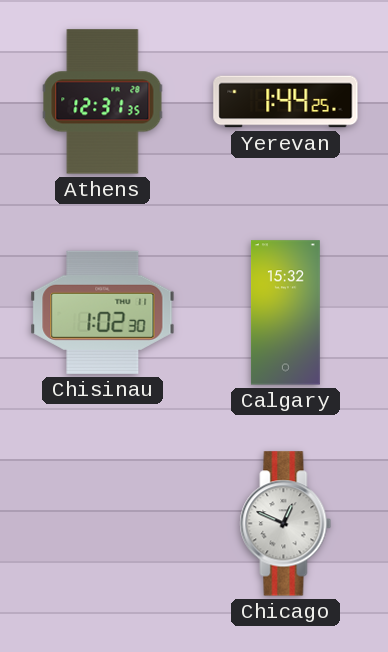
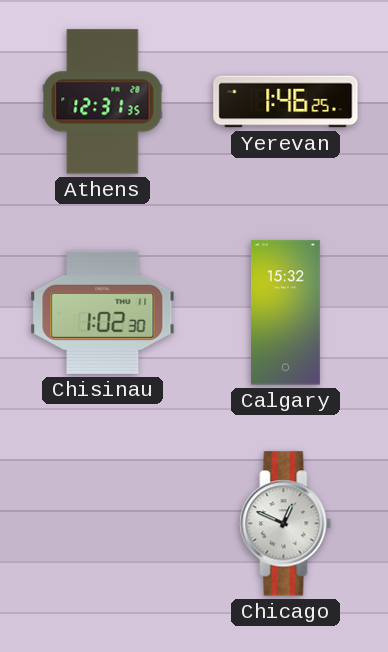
Yerevan: 1:44 -> 1:46 (286, 102)
